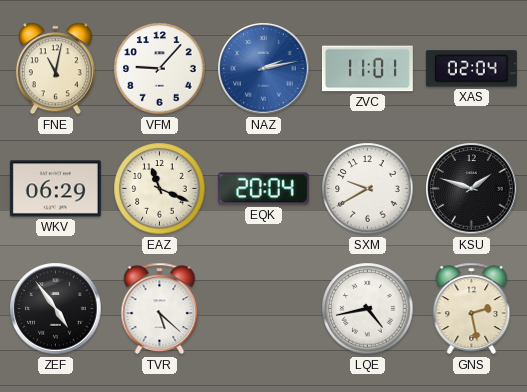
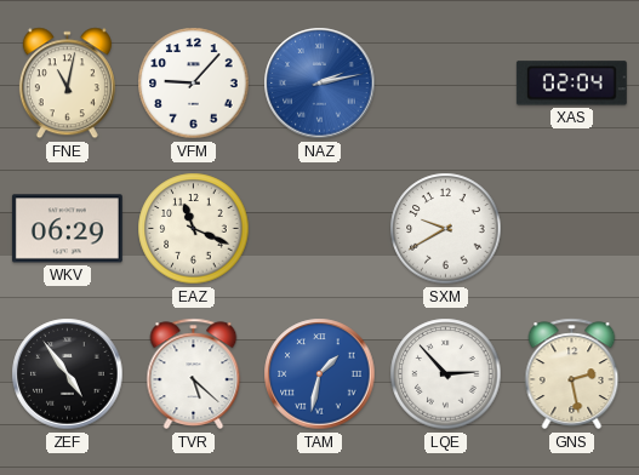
ZVC: 11:01 -> none (367, 69)
EQK: 20:04 -> none (263, 189)
KSU: 1:48 -> none (472, 189)
TAM: none -> 1:32 (320, 374)
LQE: 4:43 -> 2:53 (446, 374)
